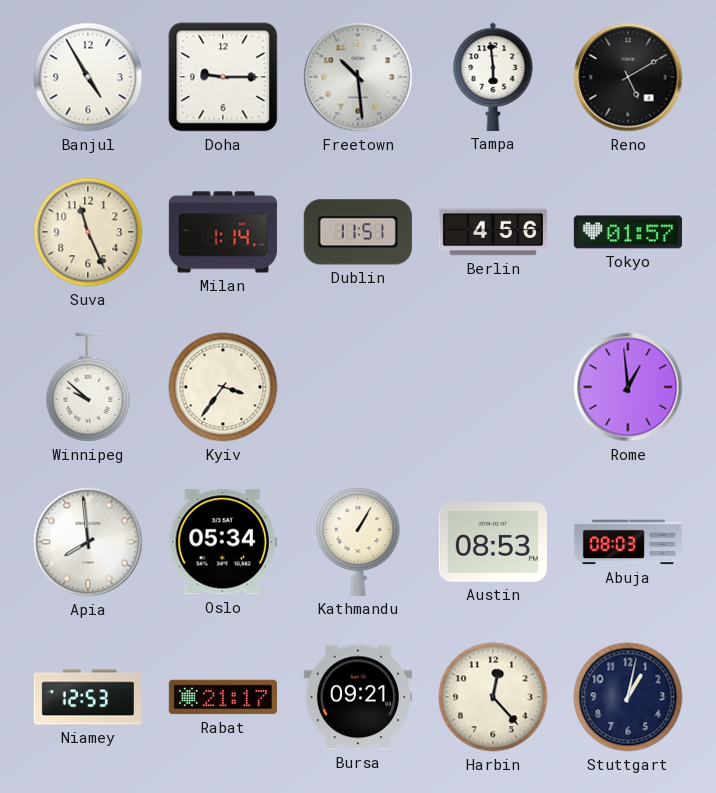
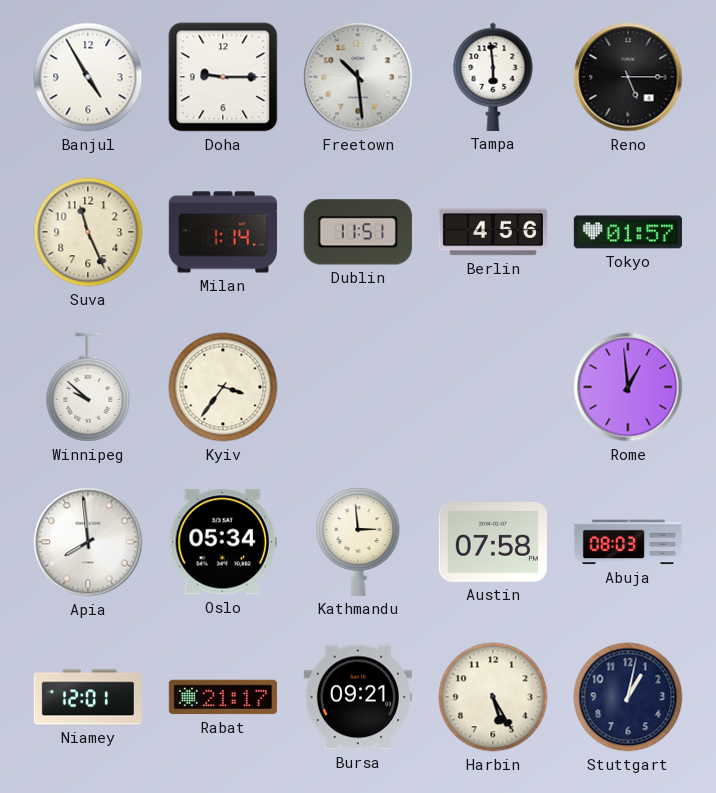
Reno: 5:10 -> 5:15 (628, 77)
Kathmandu: 1:05 -> 2:59 (358, 542)
Austin: 08:53 -> 07:58 (493, 543)
Niamey: 12:53 -> 12:01 (87, 697)
Harbin: 12:23 -> 5:25 (493, 697)
